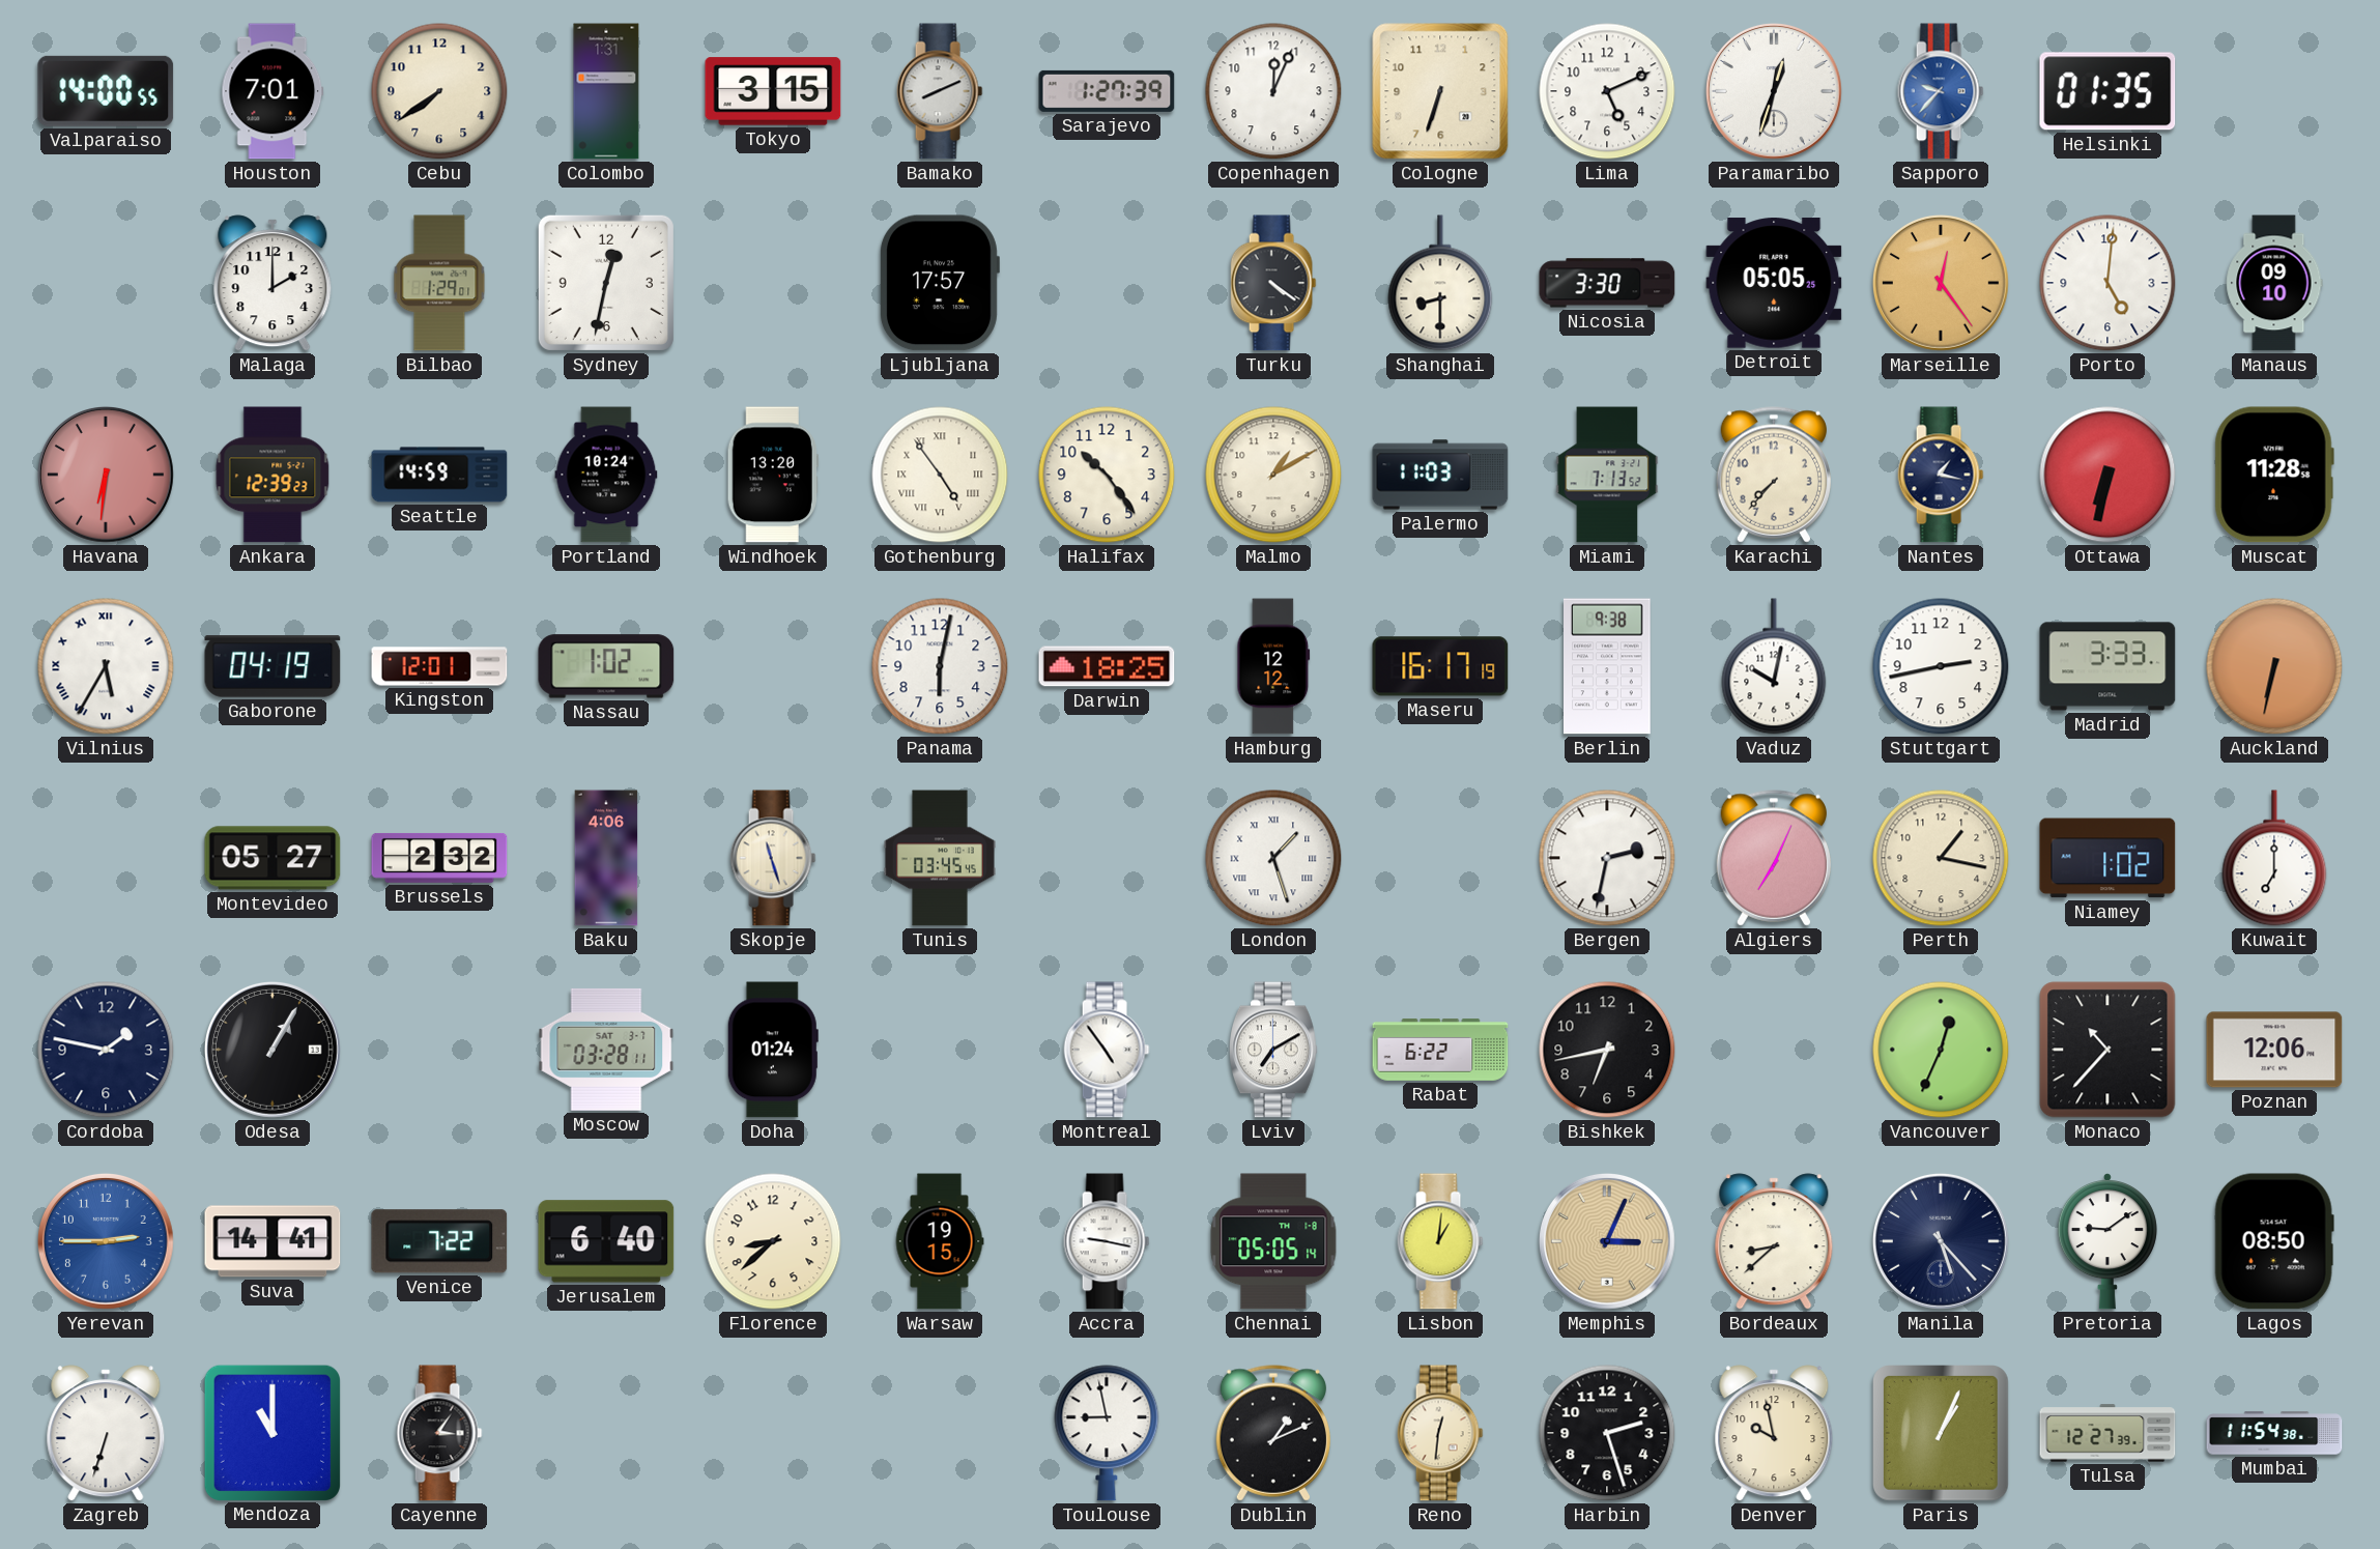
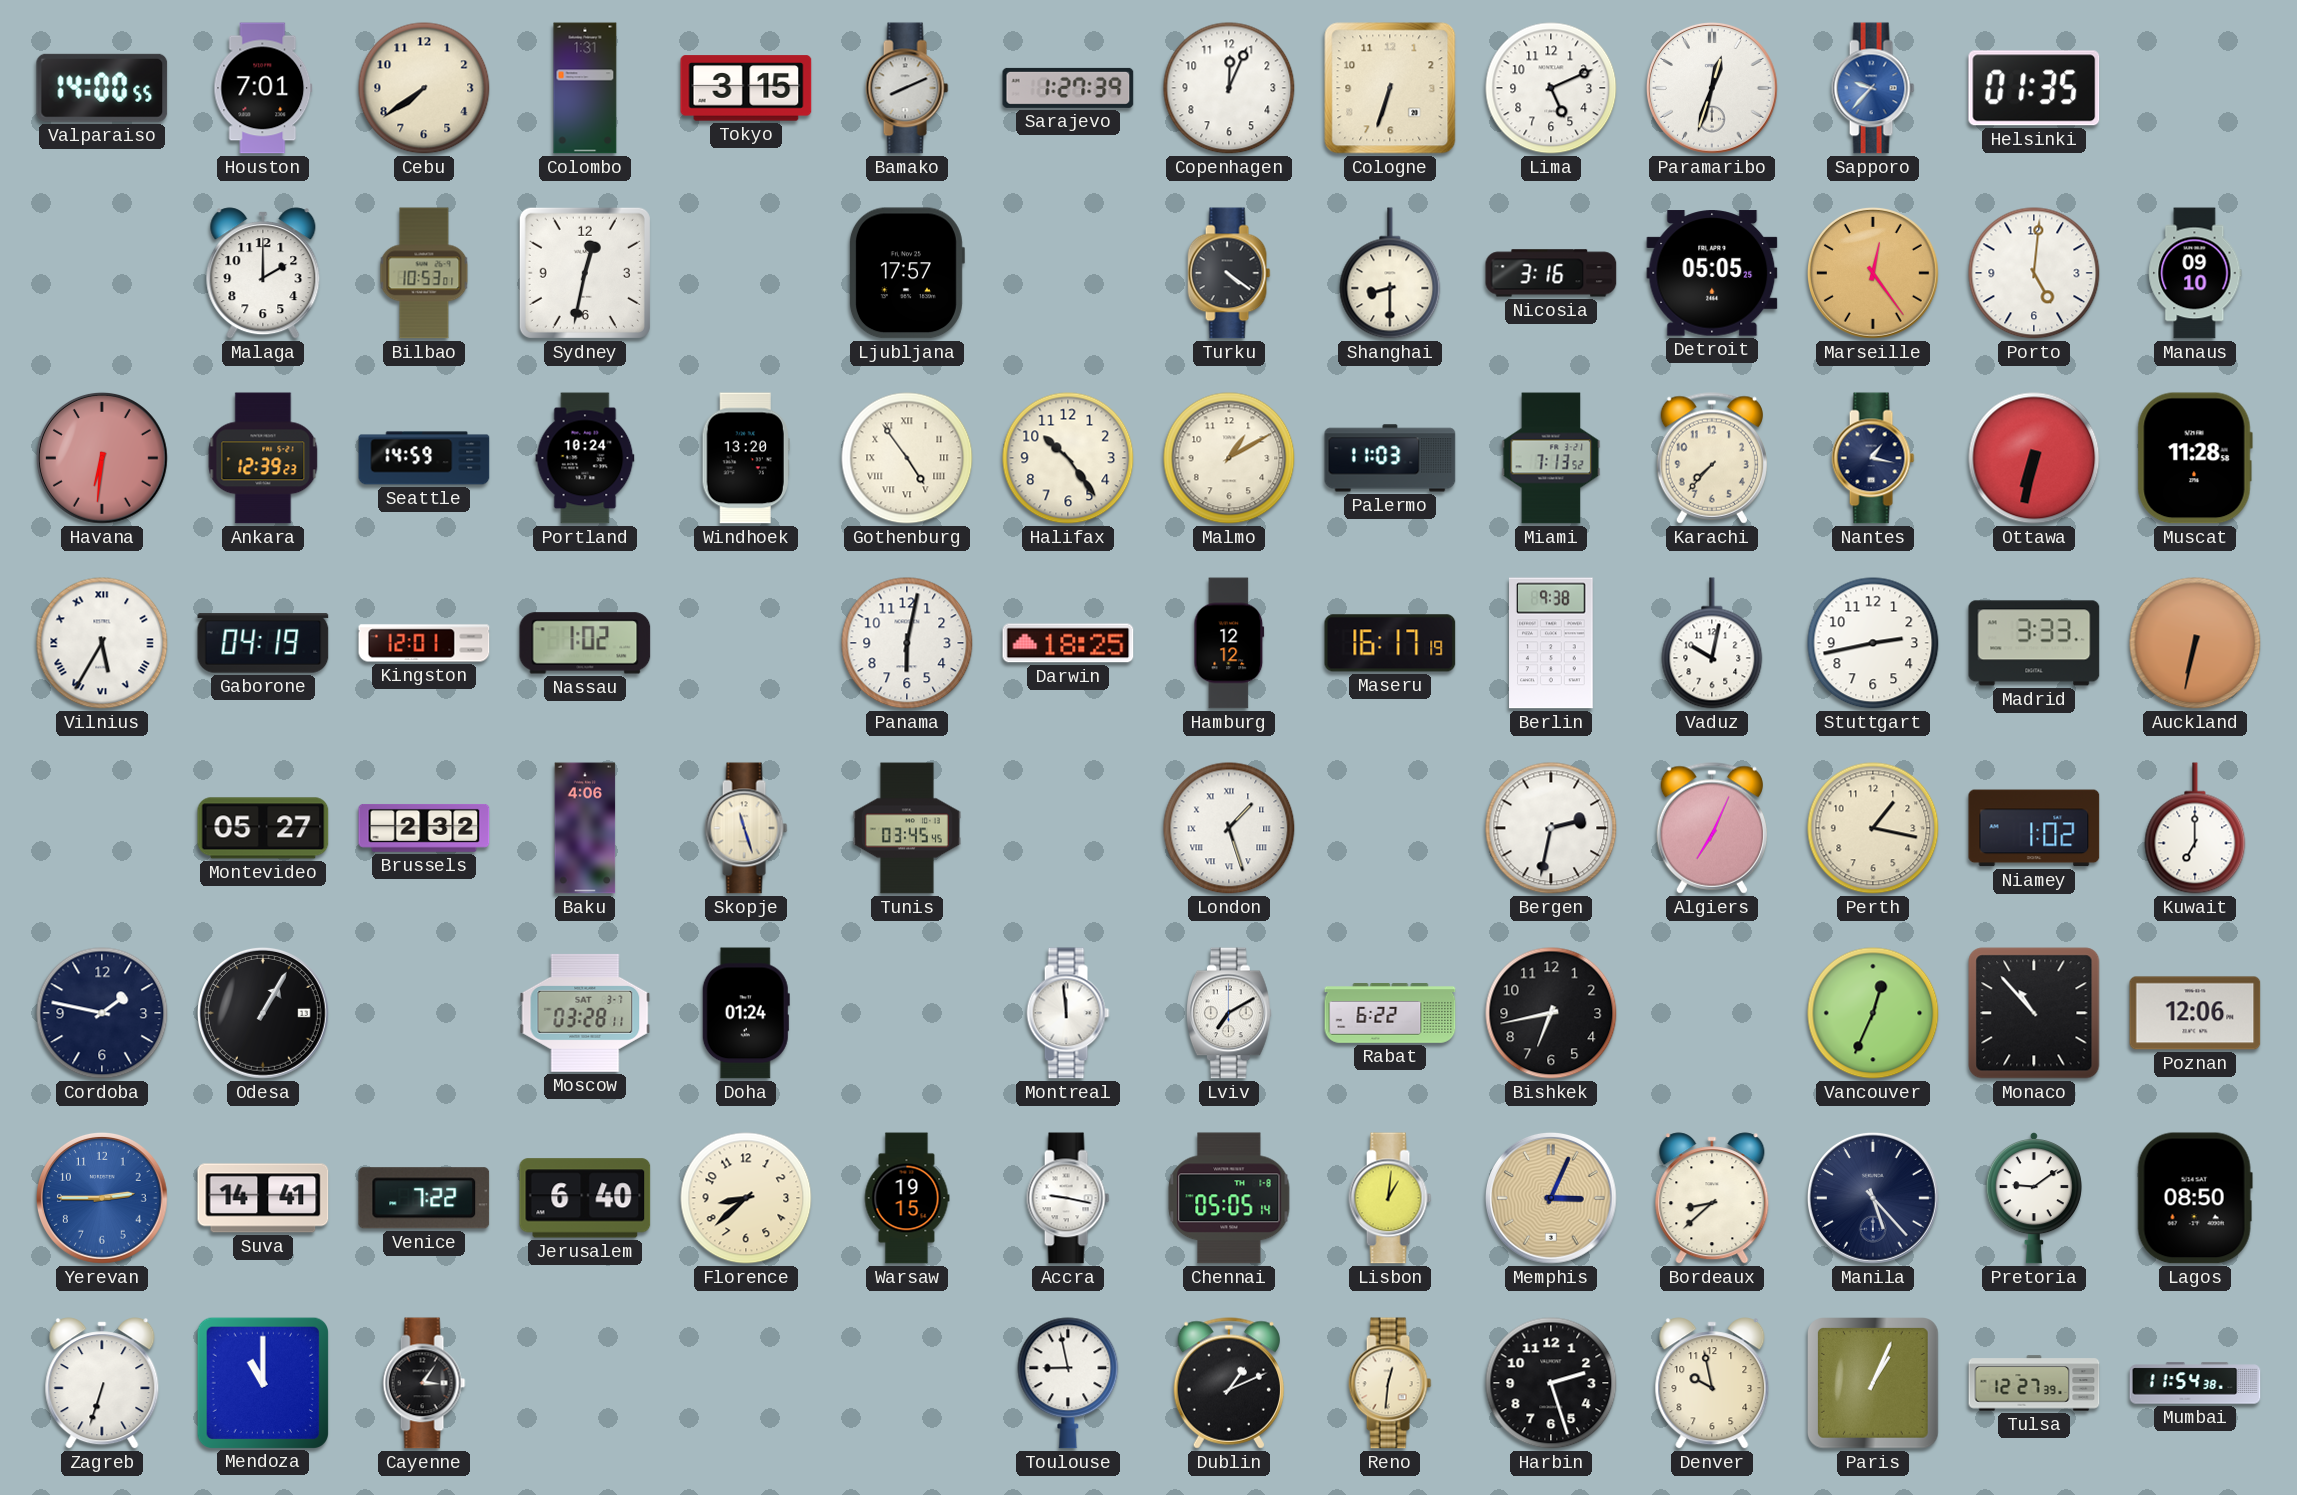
Bilbao: 1:29 -> 10:53 (424, 273)
Nicosia: 3:30 -> 3:16 (1551, 273)
Montreal: 4:54 -> 11:59 (1068, 1013)
Monaco: 10:37 -> 10:53 (2034, 1013)
